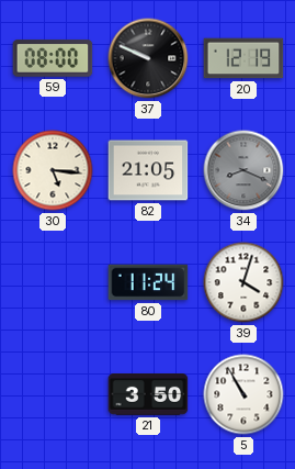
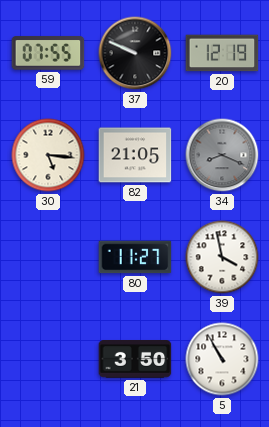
59: 08:00 -> 07:55 (48, 53)
80: 11:24 -> 11:27 (135, 257)
39: 4:03 -> 3:58 (222, 257)
